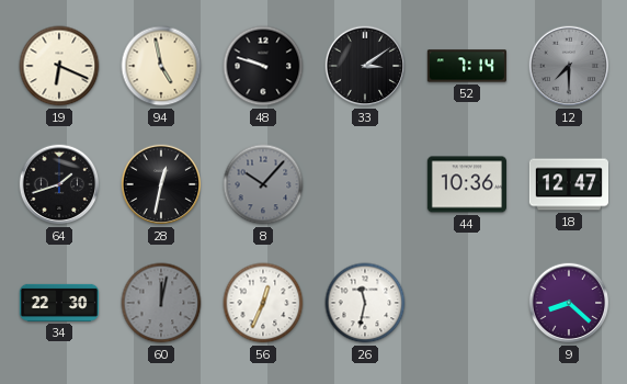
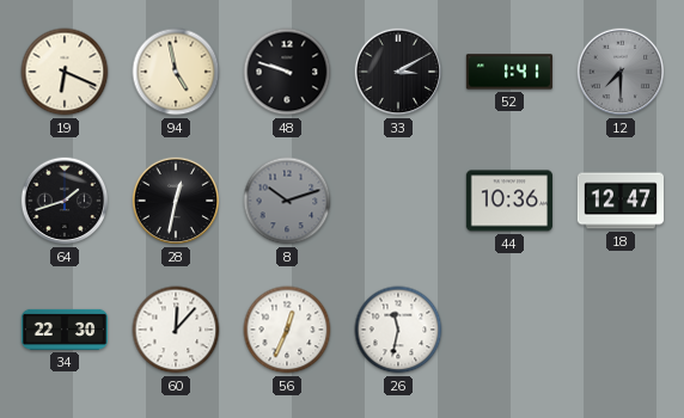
33: 3:09 -> 3:10 (398, 72)
52: 7:14 -> 1:41 (508, 72)
8: 10:07 -> 10:12 (287, 201)
60: 12:02 -> 12:07 (176, 330)
60 dial: grey -> white (176, 330)
9: 8:22 -> none (569, 303)
